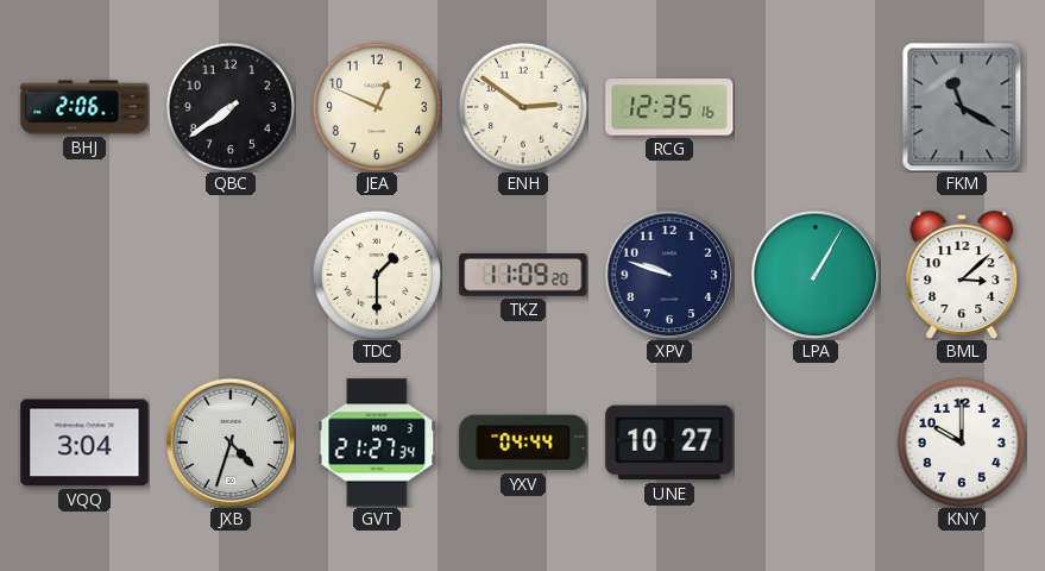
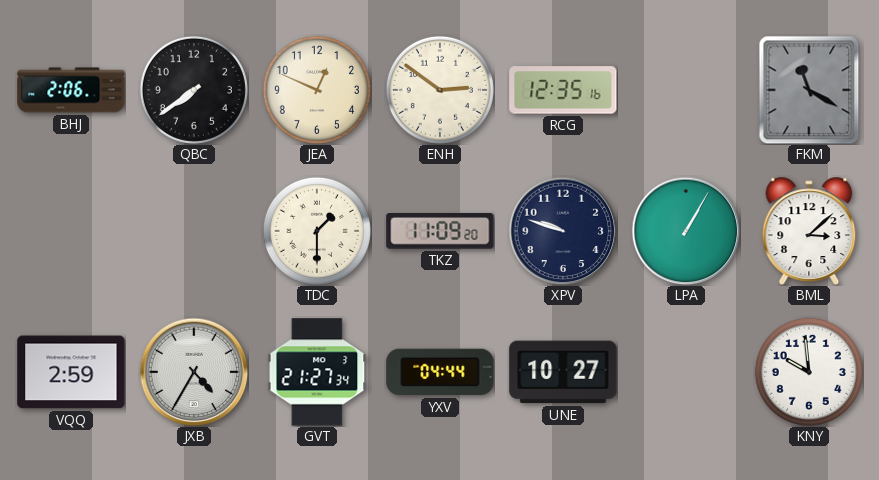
VQQ: 3:04 -> 2:59 (71, 372)
JXB: 4:33 -> 4:35 (194, 372)
KNY: 10:00 -> 9:59 (809, 372)
